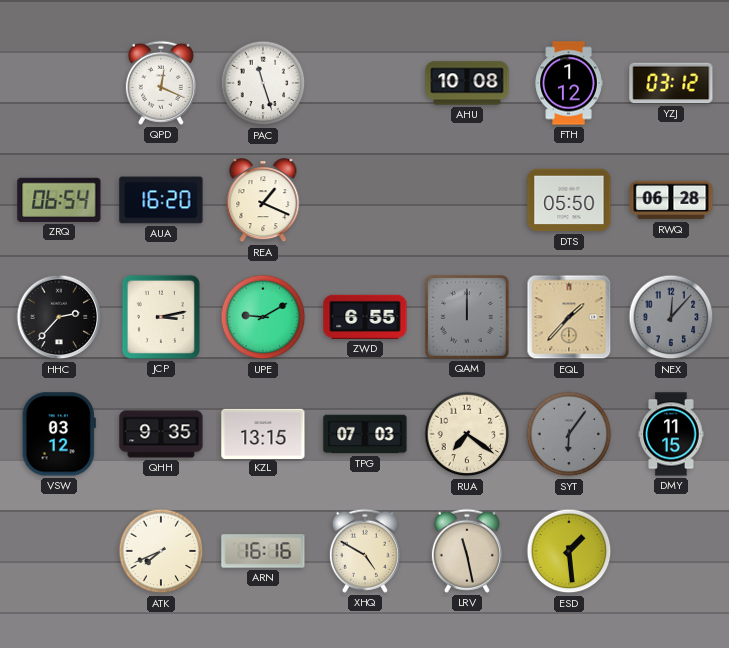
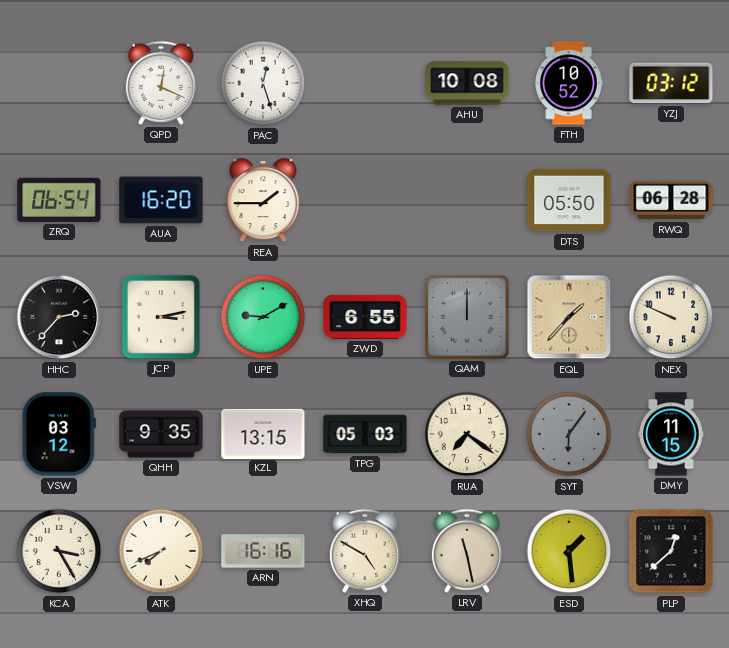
PAC: 11:27 -> 12:27 (263, 83)
FTH: 1:12 -> 10:52 (569, 83)
REA: 1:19 -> 1:45 (263, 201)
NEX: 12:07 -> 9:49 (671, 317)
NEX dial: grey -> cream (671, 317)
TPG: 07:03 -> 05:03 (365, 434)
KCA: none -> 3:25 (59, 551)
PLP: none -> 12:38 (671, 551)
